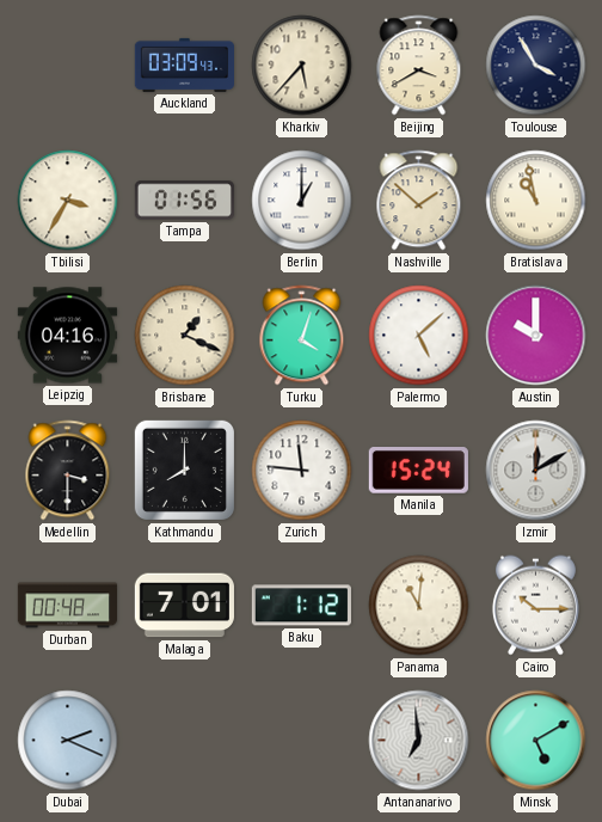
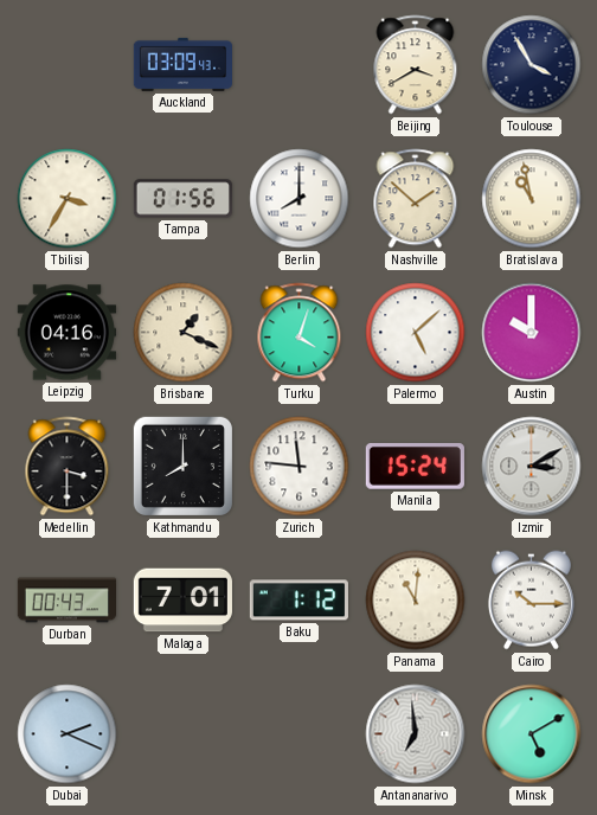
Kharkiv: 5:37 -> none (302, 66)
Berlin: 1:00 -> 8:00 (300, 199)
Izmir: 12:10 -> 3:10 (532, 467)
Durban: 00:48 -> 00:43 (66, 601)
